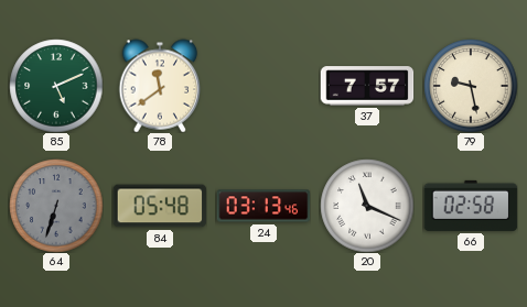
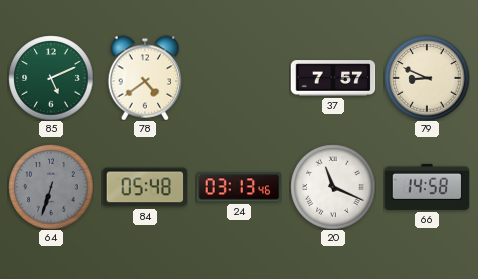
78: 11:39 -> 4:39 (145, 78)
79: 9:28 -> 8:49 (427, 78)
66: 02:58 -> 14:58 (427, 187)
